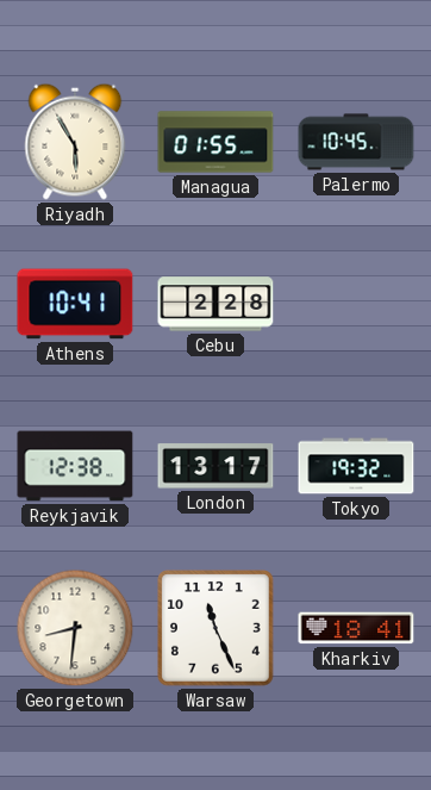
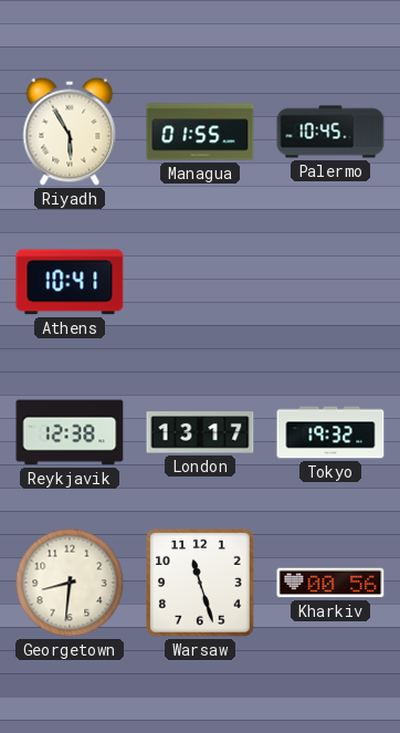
Cebu: 2:28 -> none (215, 304)
Warsaw: 11:26 -> 11:27 (201, 584)
Kharkiv: 18:41 -> 00:56 (330, 583)
